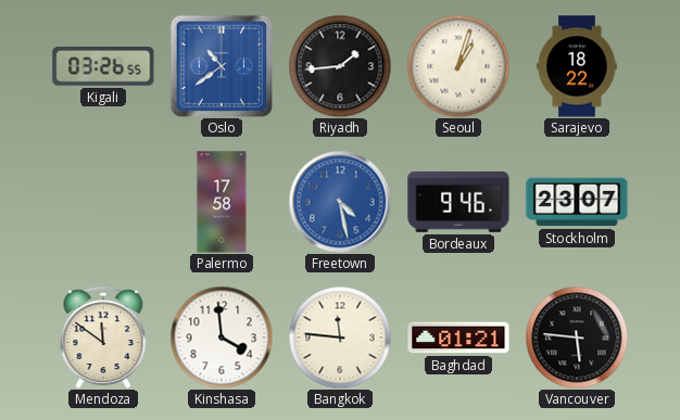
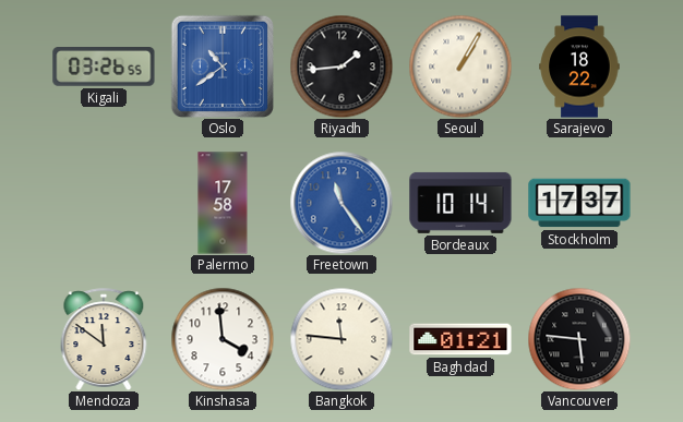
Seoul: 1:03 -> 1:05 (460, 67)
Freetown: 4:28 -> 11:24 (341, 203)
Bordeaux: 9:46 -> 10:14 (460, 203)
Stockholm: 23:07 -> 17:37 (579, 203)
